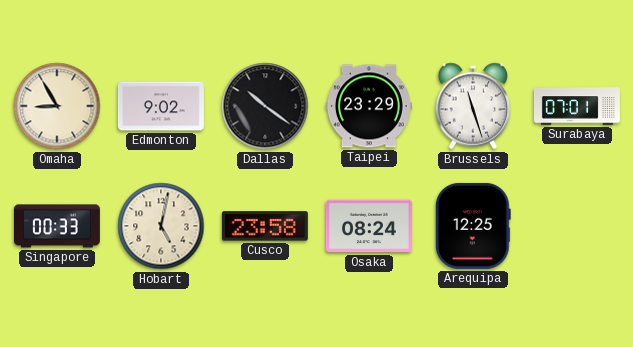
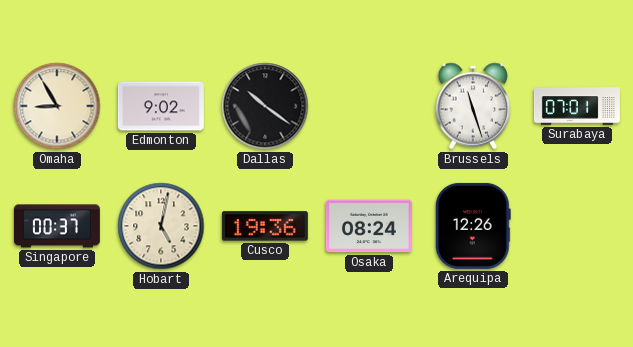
Taipei: 23:29 -> none (369, 106)
Singapore: 00:33 -> 00:37 (57, 226)
Cusco: 23:58 -> 19:36 (265, 226)
Arequipa: 12:25 -> 12:26 (473, 226)
